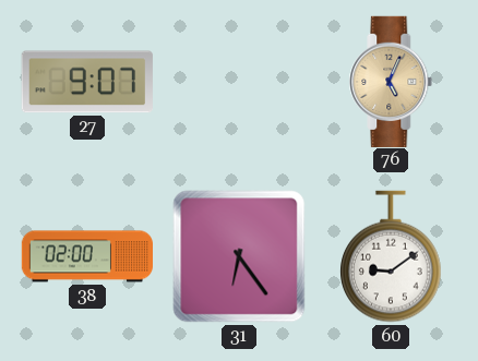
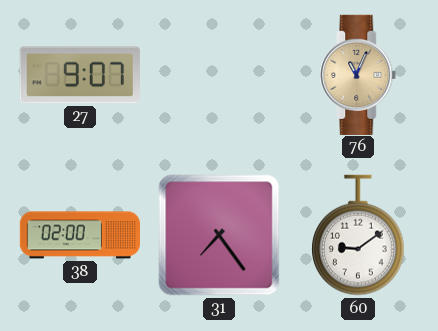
76: 5:04 -> 11:04 (358, 74)
31: 6:24 -> 7:24 (219, 235)
